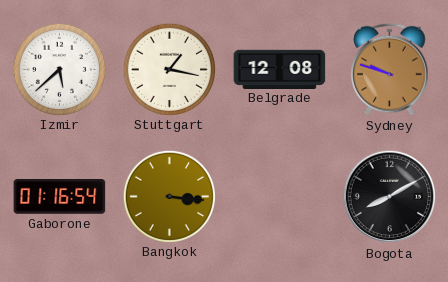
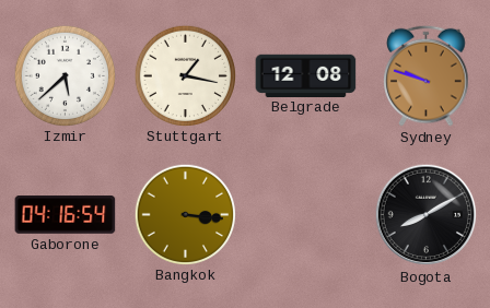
Gaborone: 01:16 -> 04:16 (66, 215)
